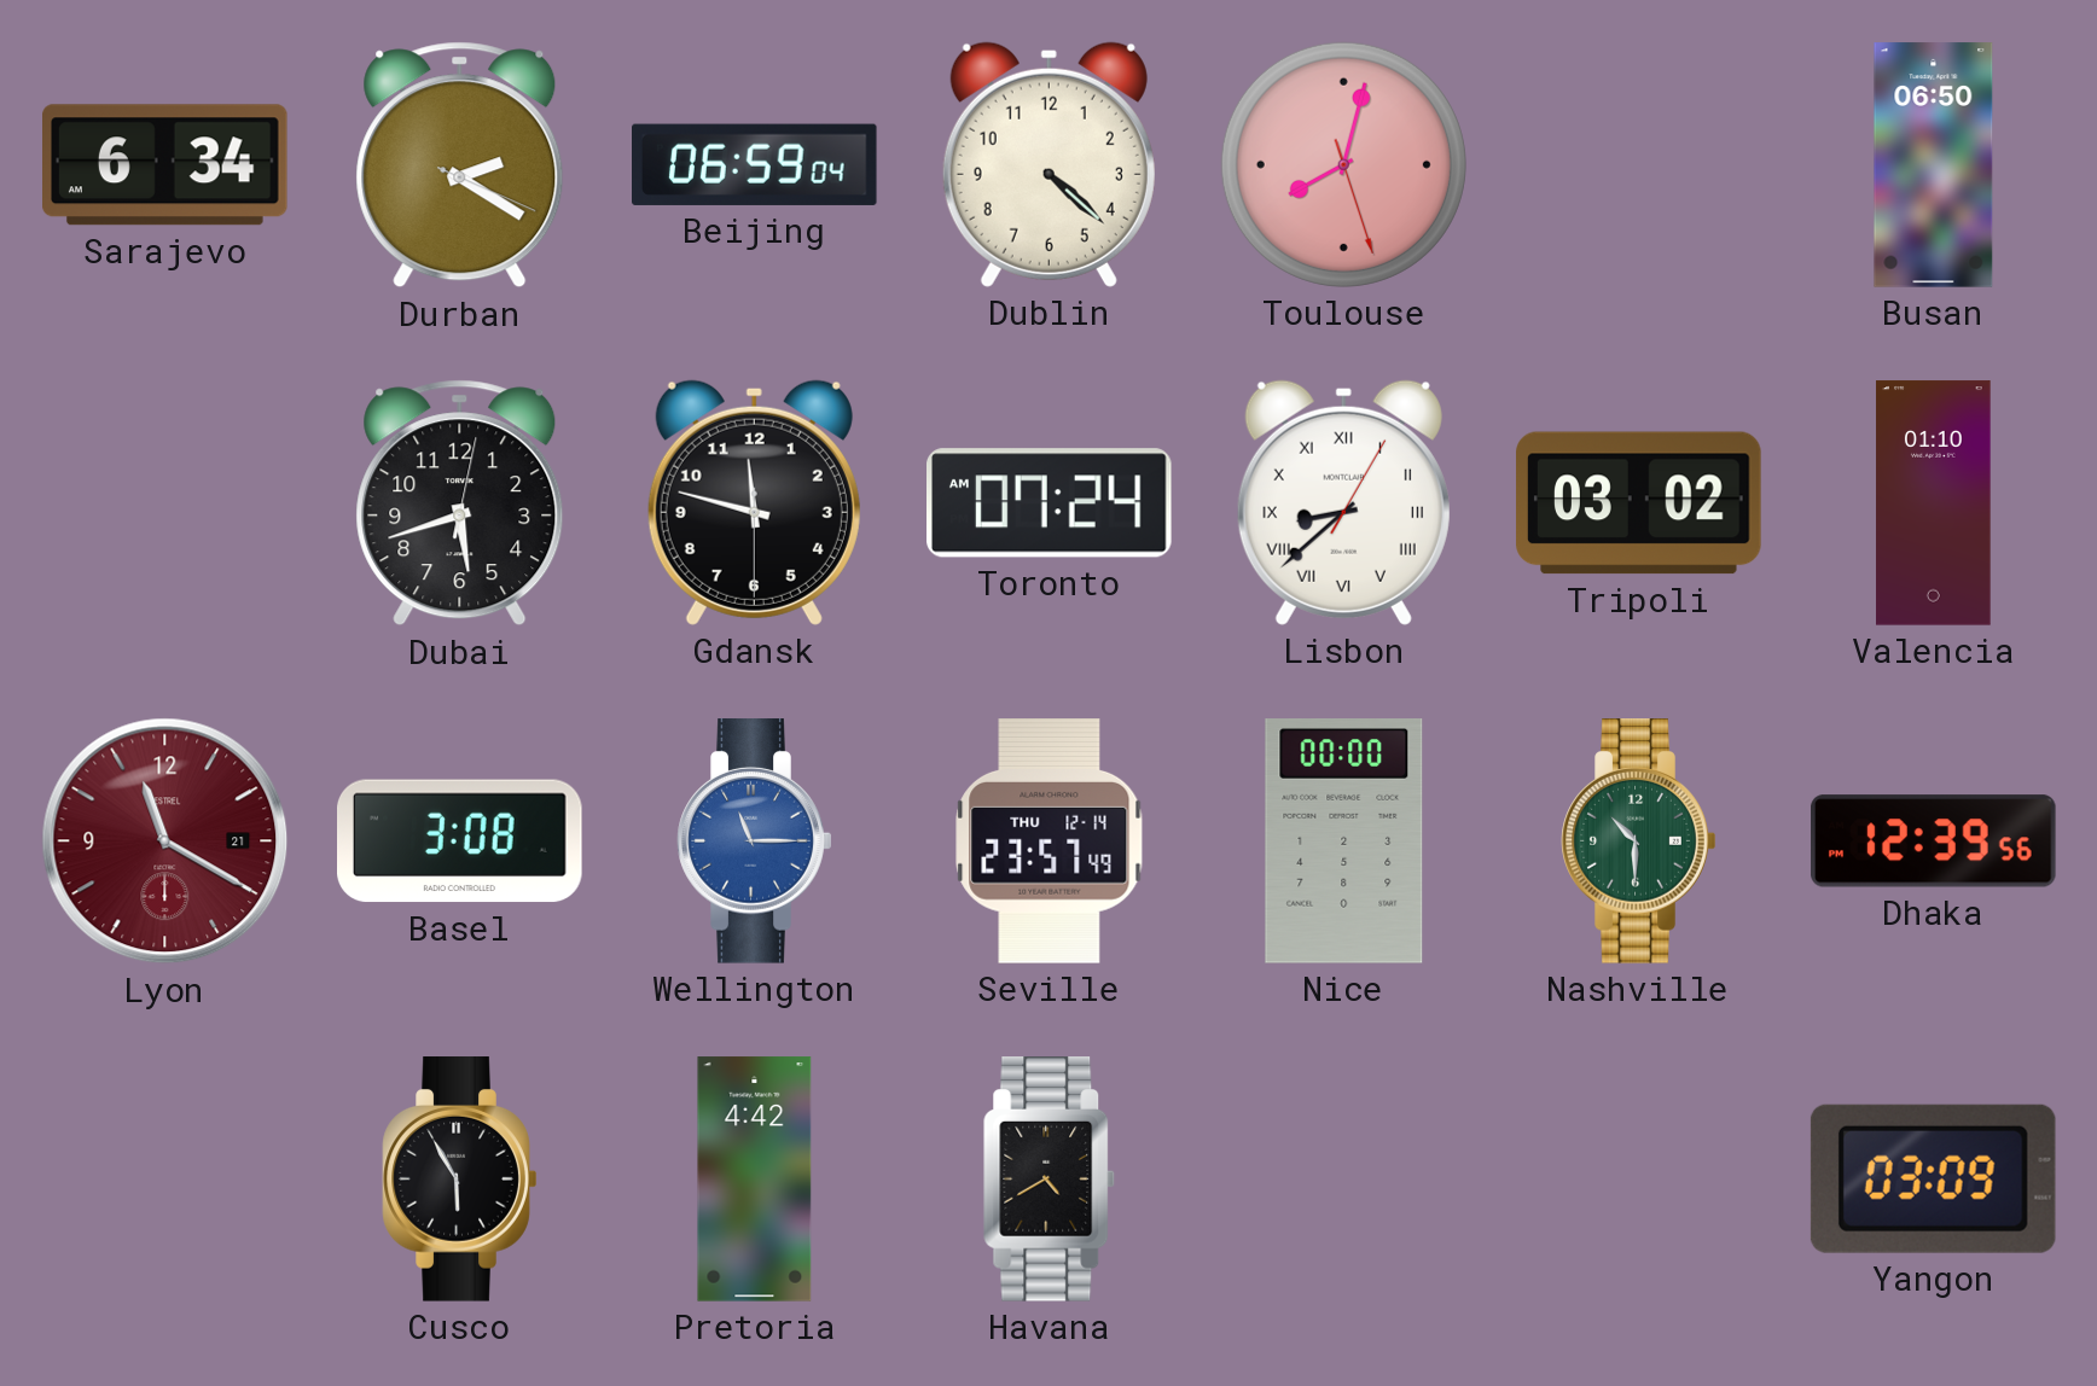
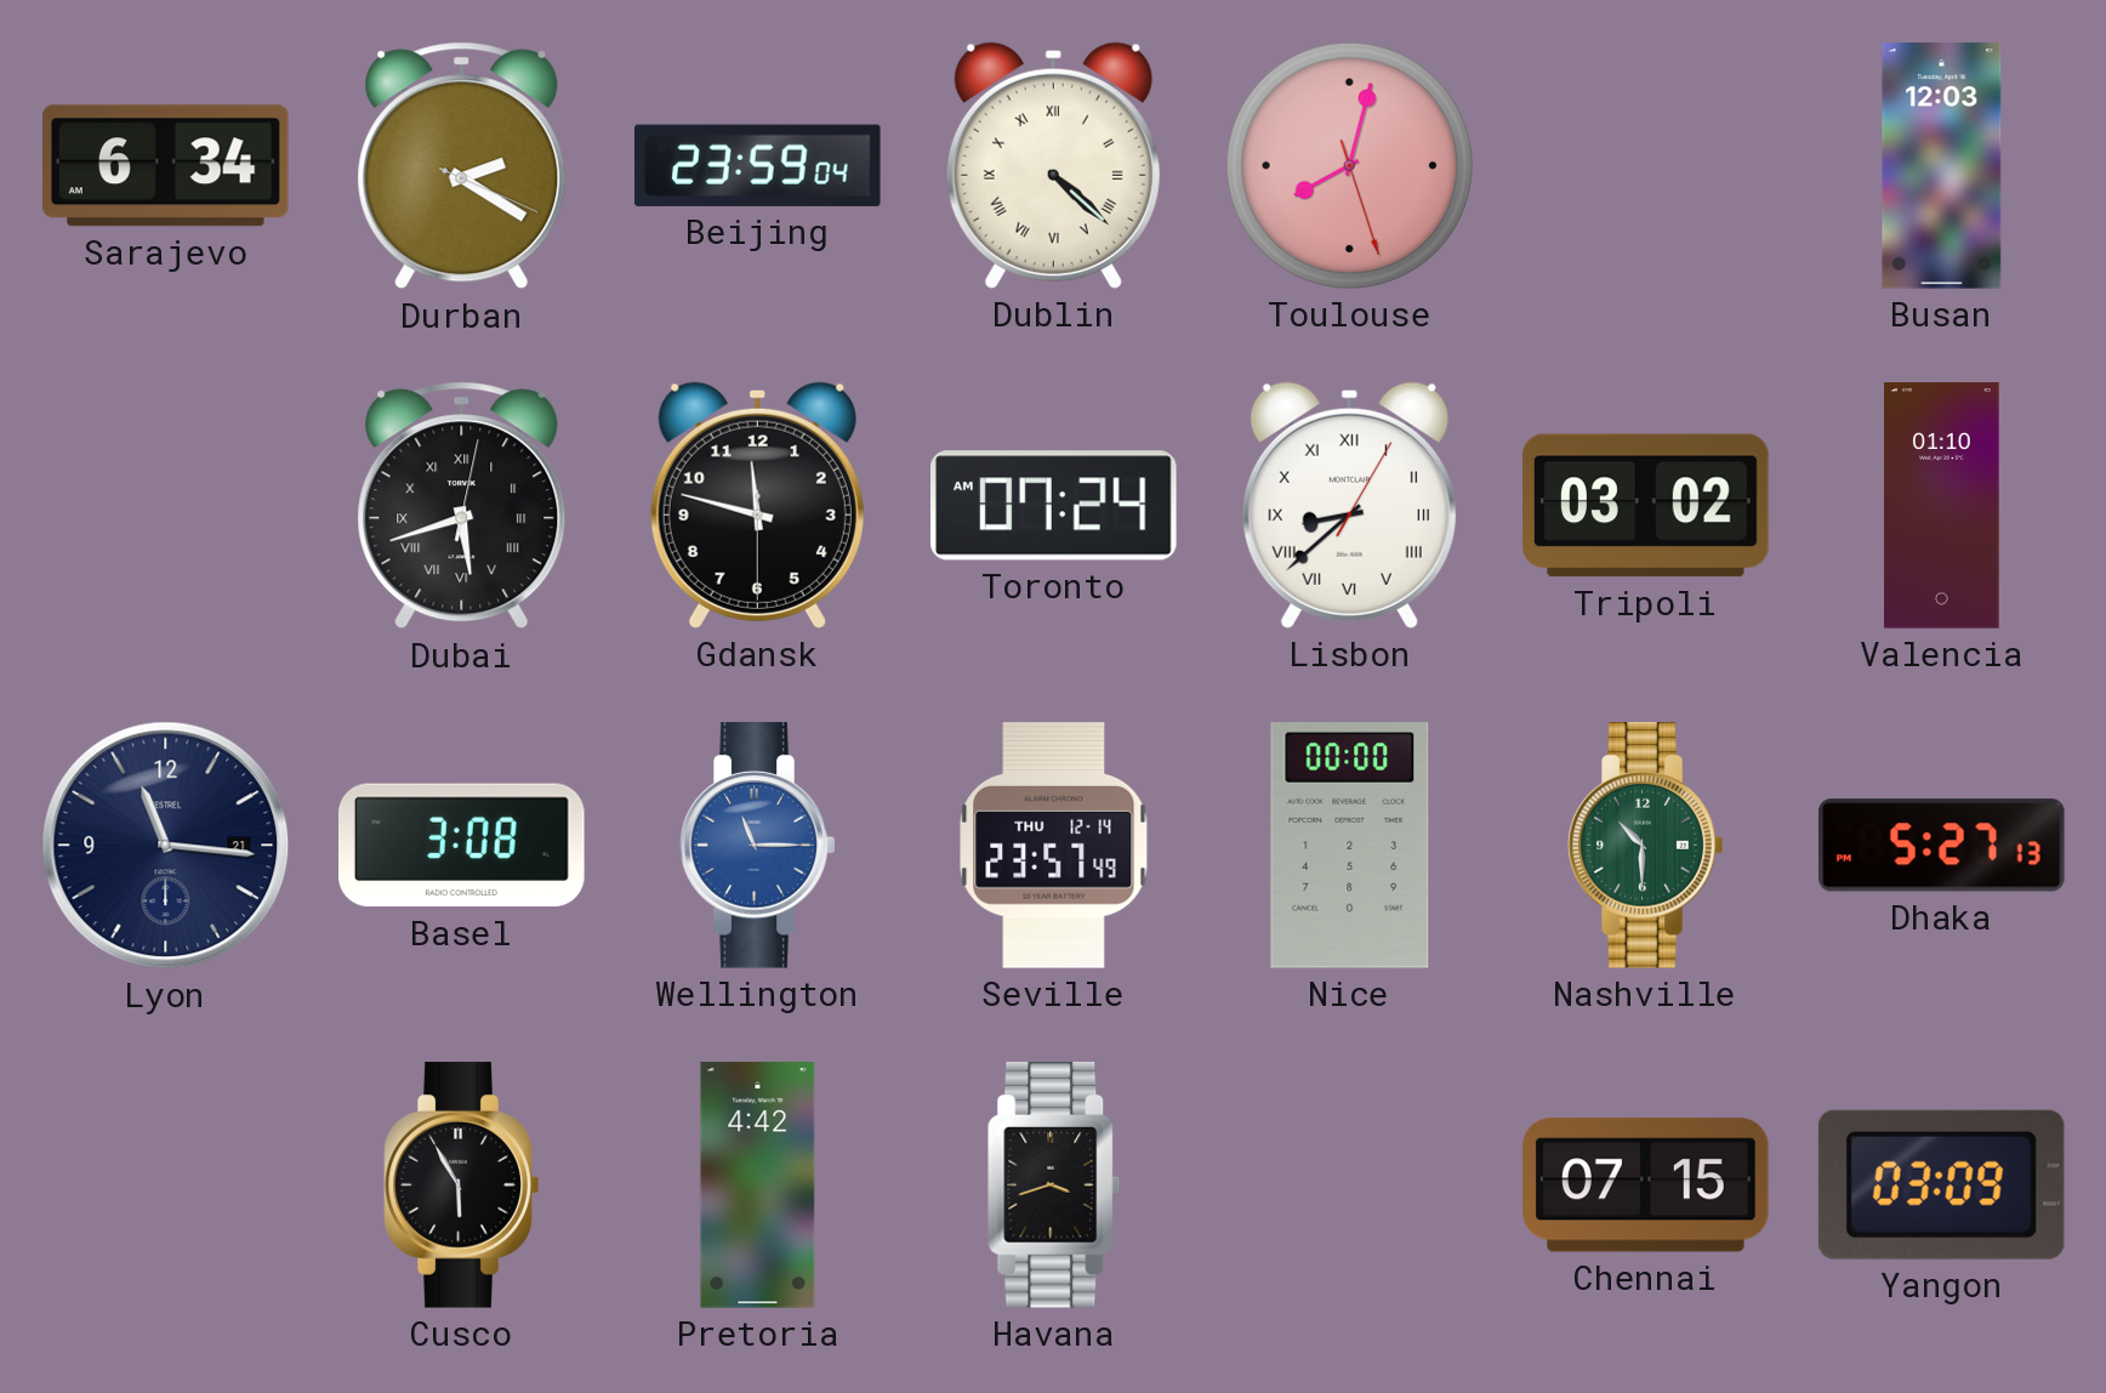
Beijing: 06:59 -> 23:59 (758, 165)
Dublin numerals: Arabic -> Roman (1053, 165)
Busan: 06:50 -> 12:03 (1942, 166)
Dubai numerals: Arabic -> Roman (462, 506)
Lyon: 11:20 -> 11:16 (166, 846)
Lyon dial: burgundy -> navy (166, 846)
Dhaka: 12:39 -> 5:27 (1942, 846)
Havana: 4:40 -> 3:42 (1054, 1186)
Chennai: none -> 07:15 (1646, 1186)
